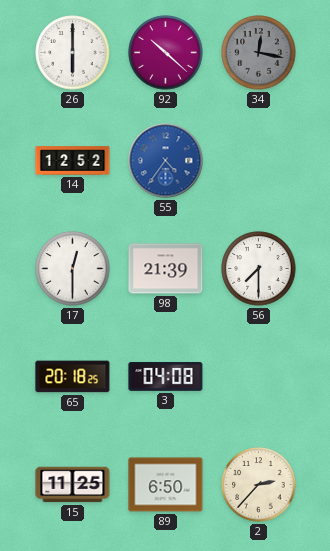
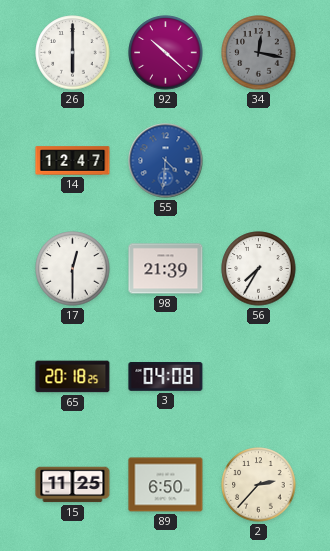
14: 12:52 -> 12:47 (73, 161)
55: 4:36 -> 4:31 (166, 161)
56: 7:30 -> 7:35 (259, 269)
